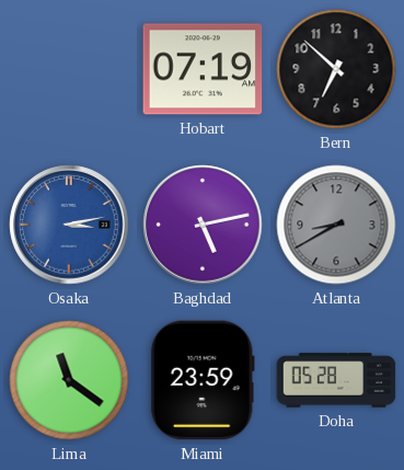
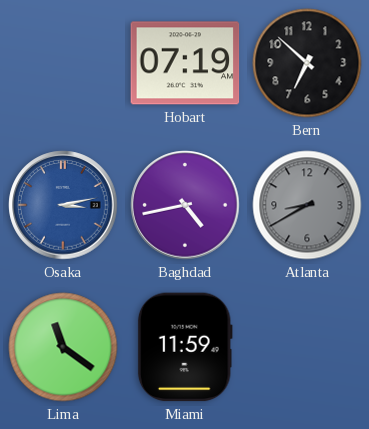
Baghdad: 5:13 -> 4:43 (185, 205)
Miami: 23:59 -> 11:59 (185, 347)
Doha: 05:28 -> none (336, 380)
